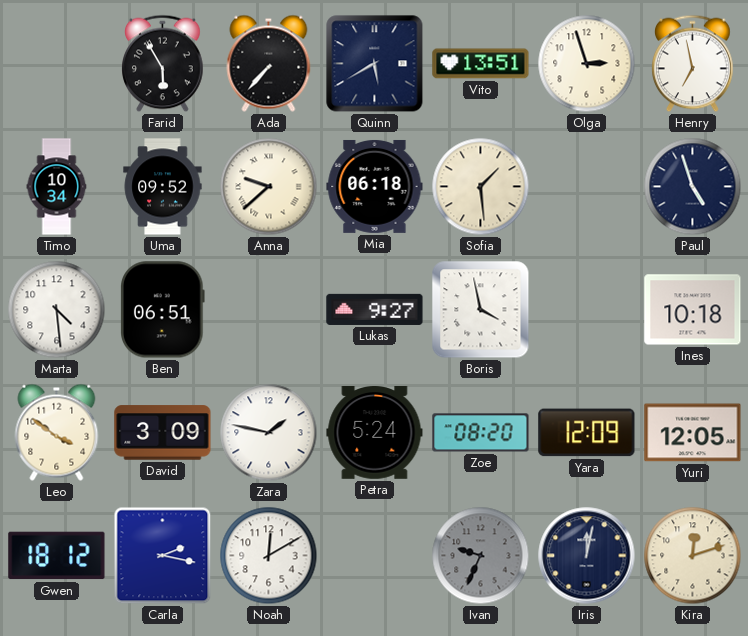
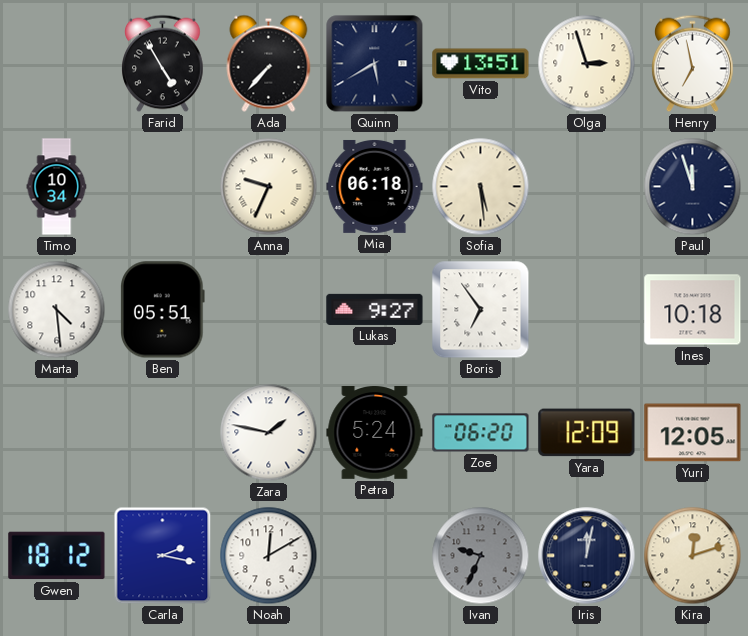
Farid: 5:55 -> 4:55 (163, 64)
Uma: 09:52 -> none (163, 187)
Anna: 9:38 -> 9:34 (269, 187)
Sofia: 1:29 -> 5:29 (481, 187)
Paul: 4:57 -> 11:57 (693, 187)
Ben: 06:51 -> 05:51 (163, 310)
Boris: 3:58 -> 6:54 (481, 310)
Leo: 3:51 -> none (57, 432)
David: 3:09 -> none (163, 433)
Zoe: 08:20 -> 06:20 (481, 433)
